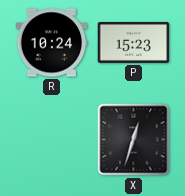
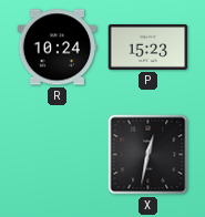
X: 12:33 -> 12:32 (148, 155)
